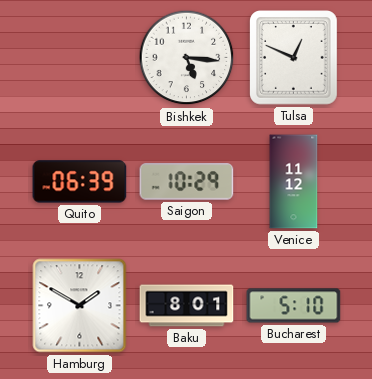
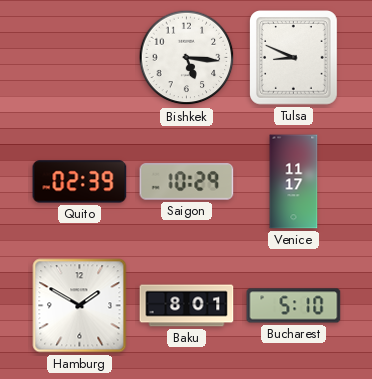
Tulsa: 12:49 -> 8:49 (294, 58)
Quito: 06:39 -> 02:39 (80, 182)
Venice: 11:12 -> 11:17 (294, 182)
